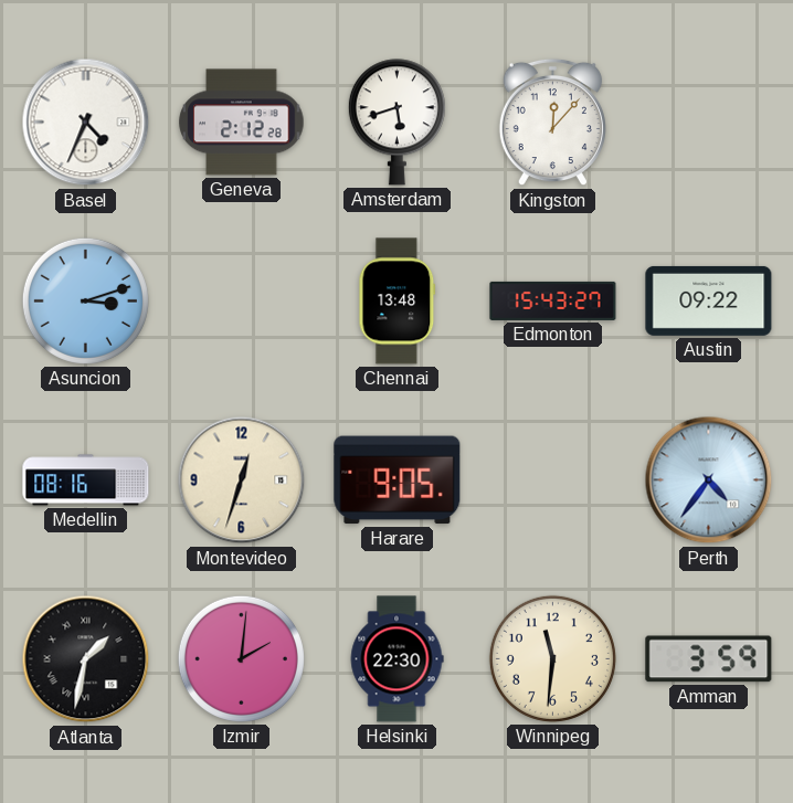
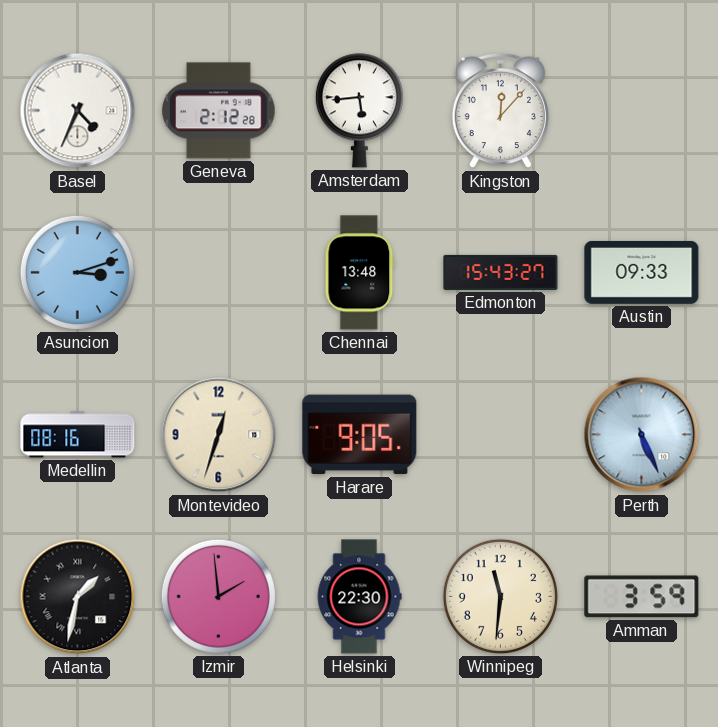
Amsterdam: 5:42 -> 5:44 (359, 111)
Austin: 09:22 -> 09:33 (642, 272)
Perth: 4:36 -> 5:26 (642, 435)
Izmir: 2:01 -> 1:59 (218, 596)
